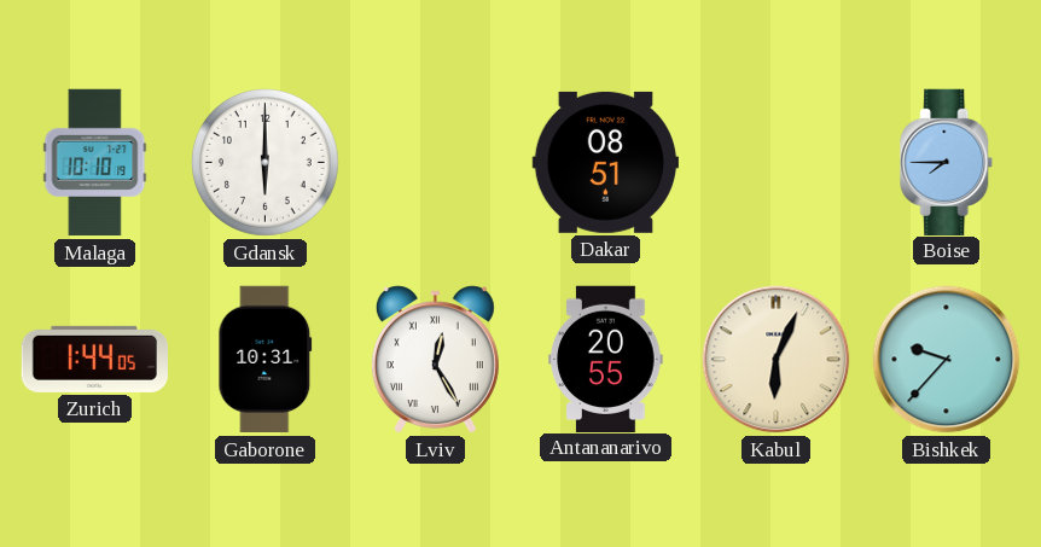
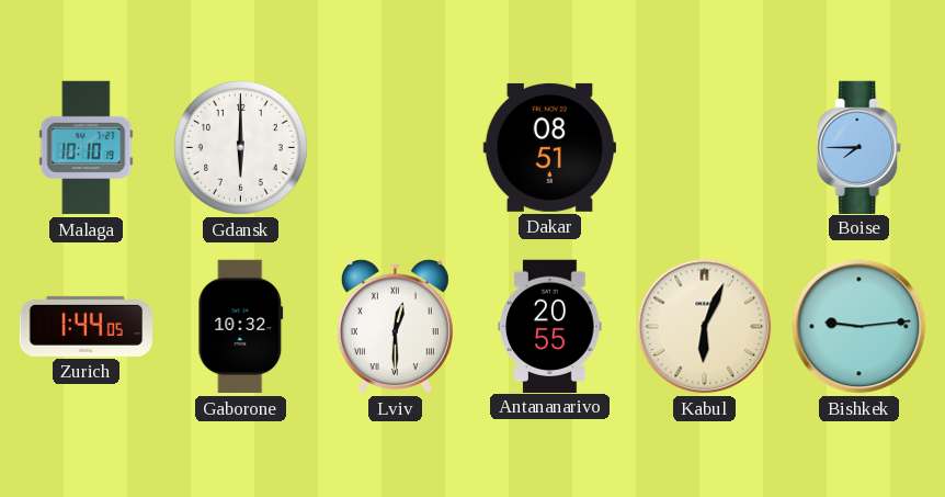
Gaborone: 10:31 -> 10:32 (241, 327)
Lviv: 12:25 -> 12:30 (395, 327)
Bishkek: 9:37 -> 9:14 (859, 327)
